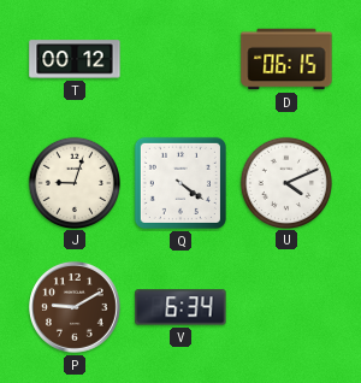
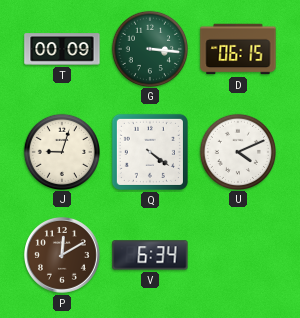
T: 00:12 -> 00:09 (62, 49)
G: none -> 3:16 (149, 48)
P: 9:10 -> 12:10 (63, 256)
